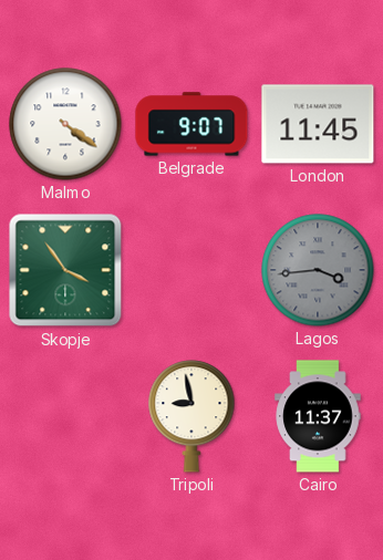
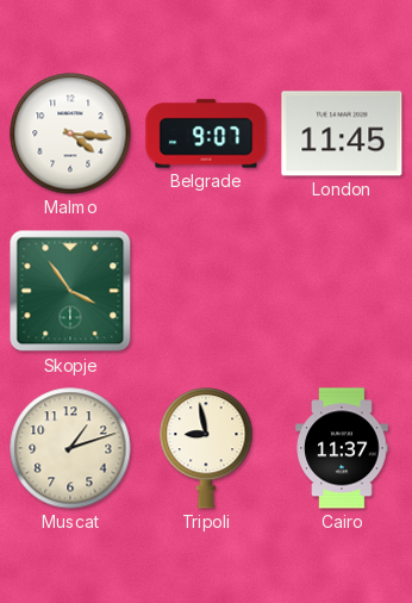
Malmo: 4:21 -> 4:16 (70, 133)
Lagos: 3:44 -> none (318, 270)
Muscat: none -> 1:12 (70, 448)
